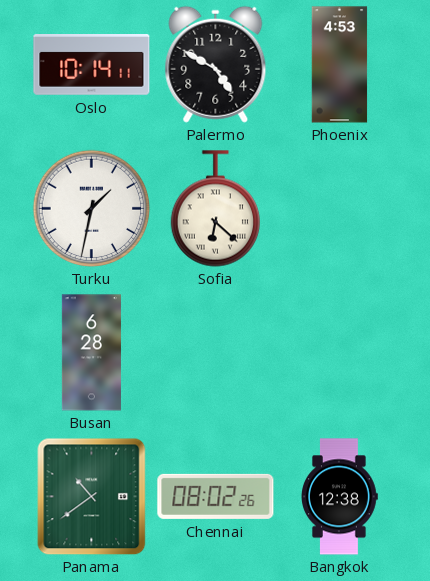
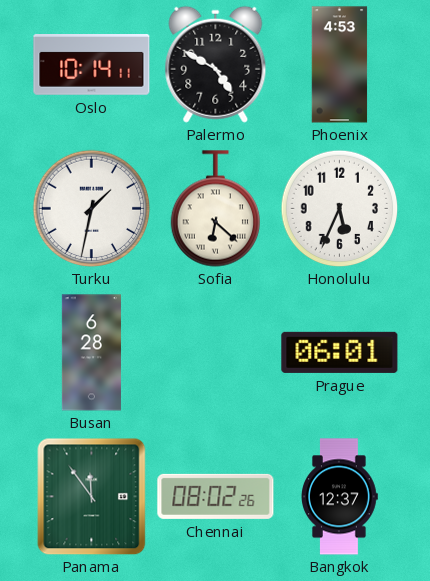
Honolulu: none -> 5:34 (339, 208)
Prague: none -> 06:01 (340, 352)
Panama: 10:39 -> 11:54 (92, 496)
Bangkok: 12:38 -> 12:37 (340, 497)
